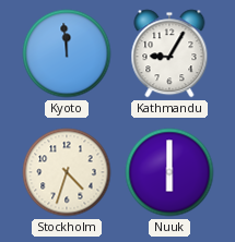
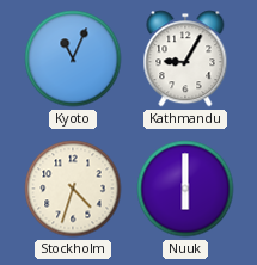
Kyoto: 11:59 -> 11:04 (73, 58)
